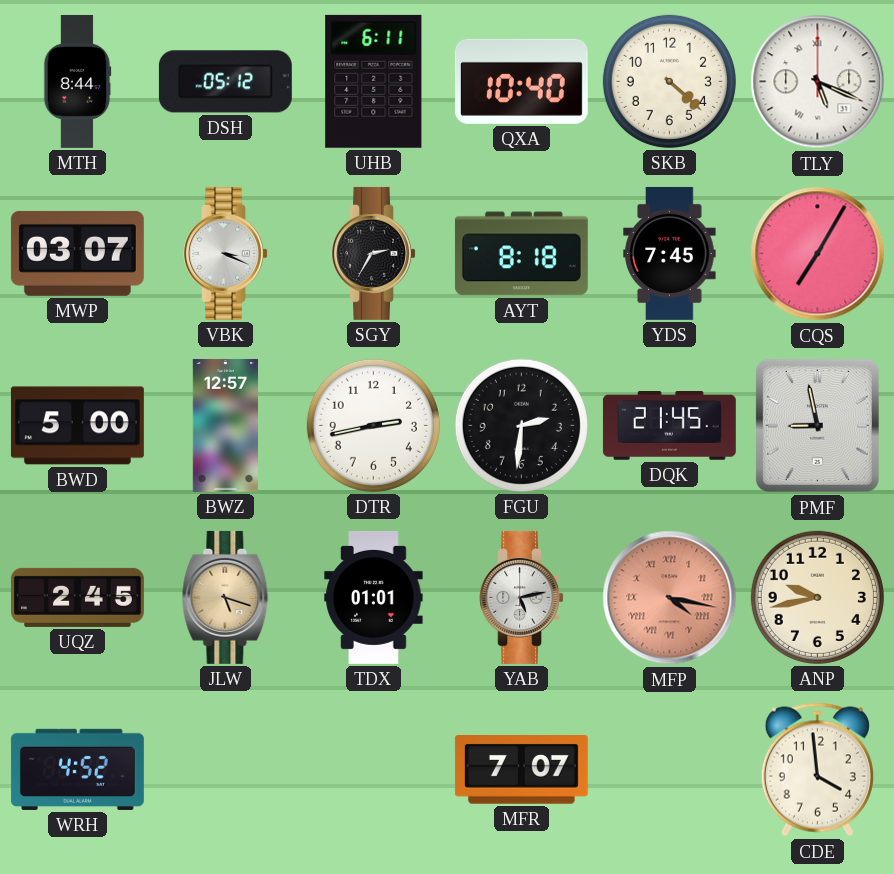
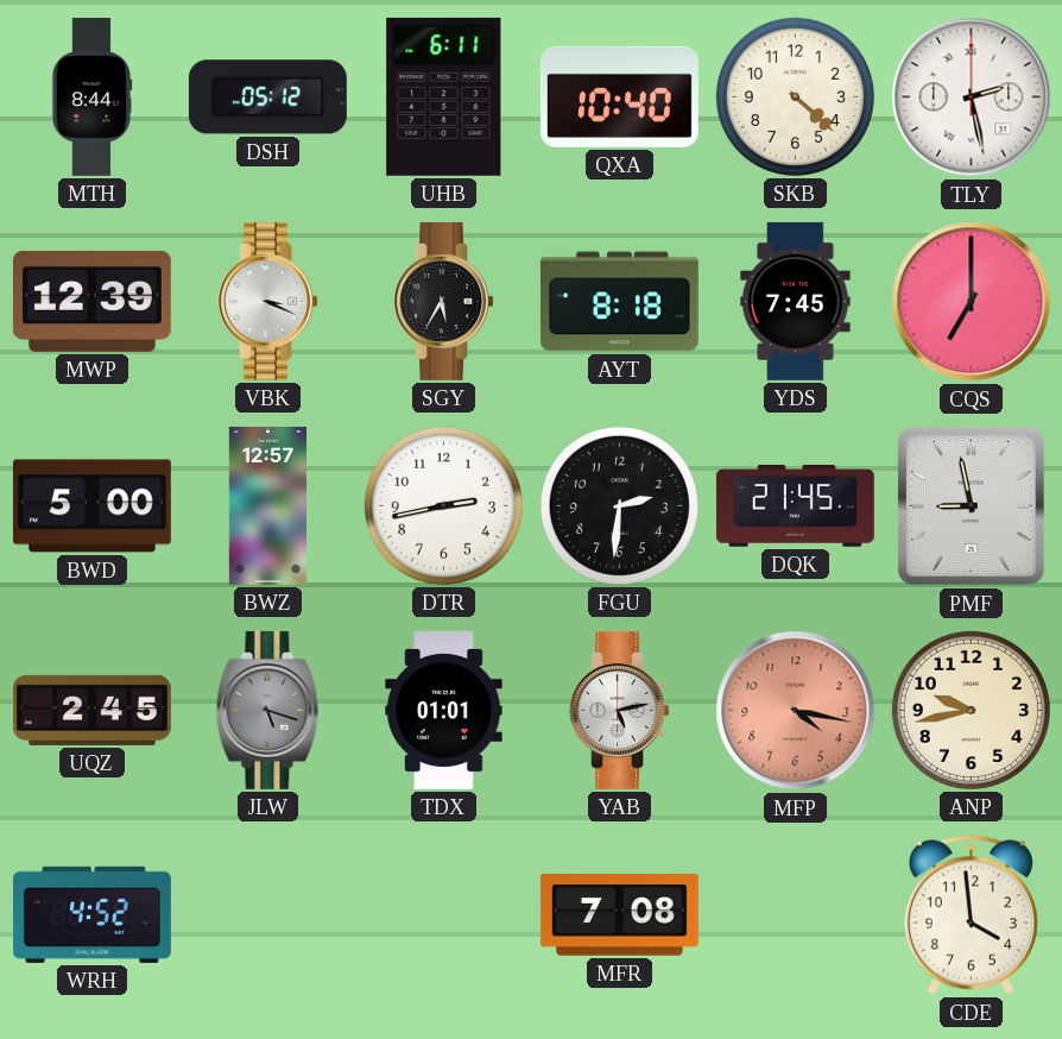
TLY: 5:19 -> 2:28 (972, 97)
MWP: 03:07 -> 12:39 (91, 301)
SGY: 2:35 -> 5:35 (443, 301)
CQS: 7:05 -> 7:00 (972, 302)
JLW dial: champagne -> grey (268, 710)
MFP numerals: Roman -> Arabic (796, 711)
MFR: 7:07 -> 7:08 (619, 915)
